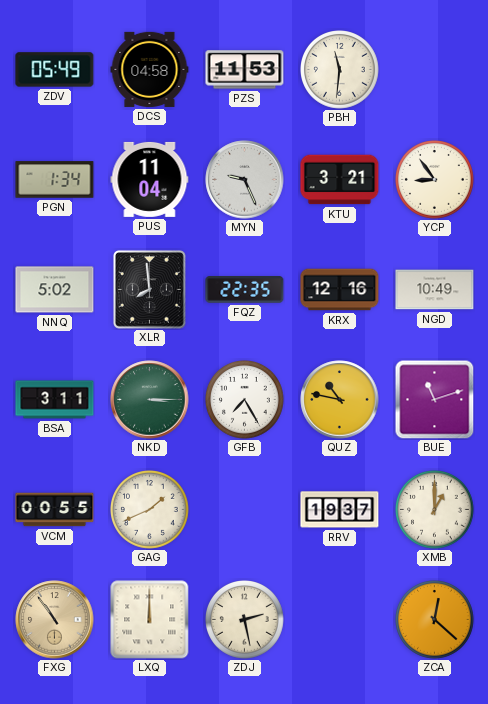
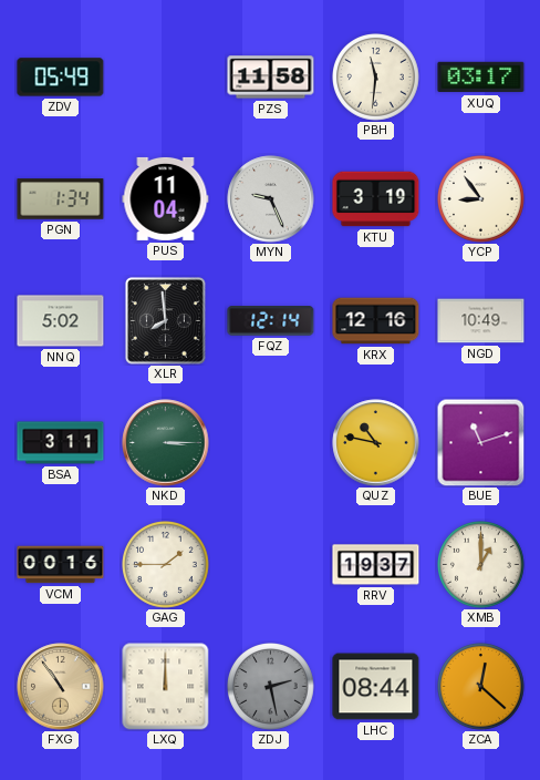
DCS: 04:58 -> none (150, 69)
PZS: 11:53 -> 11:58 (271, 78)
XUQ: none -> 03:17 (481, 78)
KTU: 3:21 -> 3:19 (376, 199)
FQZ: 22:35 -> 12:14 (271, 321)
GFB: 7:25 -> none (245, 400)
VCM: 00:55 -> 00:16 (61, 565)
GAG: 1:41 -> 1:45 (166, 565)
ZDJ dial: cream -> grey (271, 687)
LHC: none -> 08:44 (376, 687)
